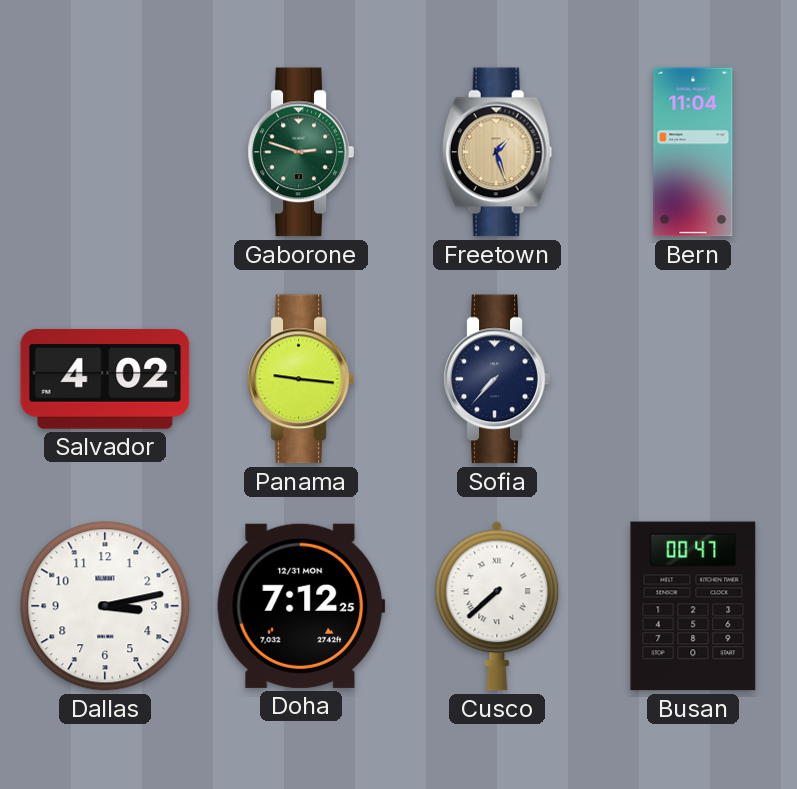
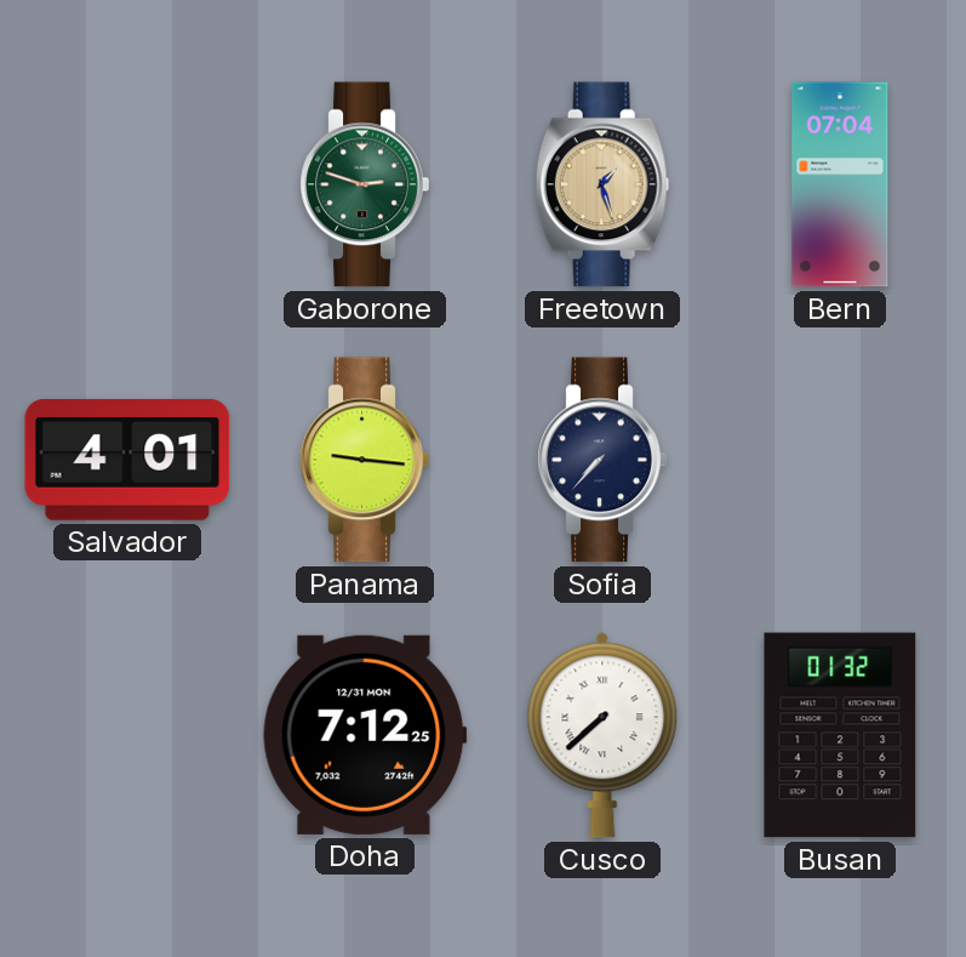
Bern: 11:04 -> 07:04 (840, 184)
Salvador: 4:02 -> 4:01 (127, 460)
Dallas: 3:13 -> none (105, 606)
Busan: 00:47 -> 01:32 (840, 735)
